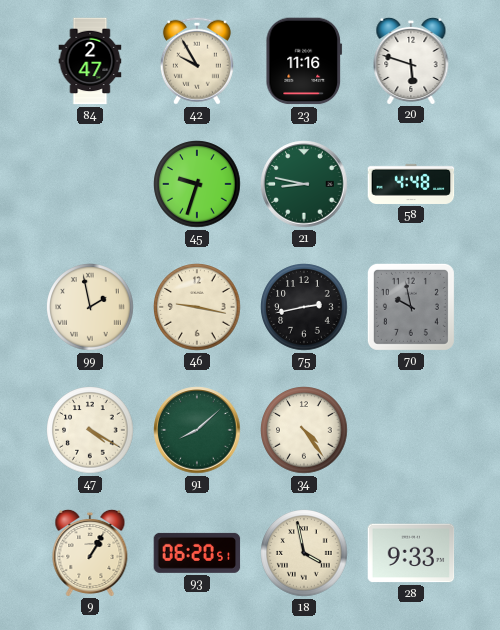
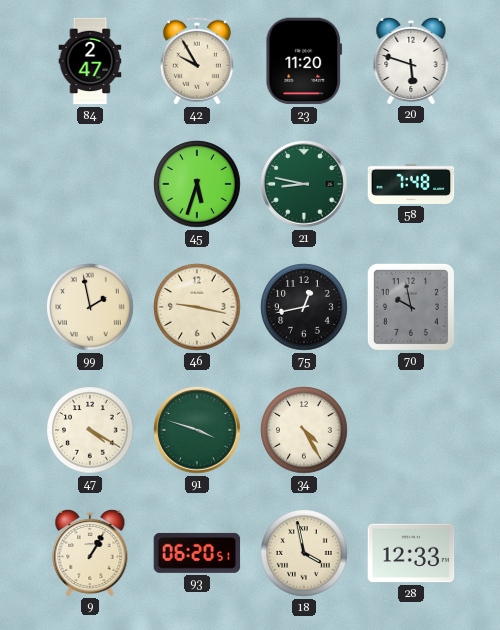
23: 11:16 -> 11:20 (304, 61)
45: 9:33 -> 5:33 (197, 184)
58: 4:48 -> 7:48 (411, 184)
75: 2:43 -> 12:43 (304, 307)
91: 8:08 -> 3:48 (197, 430)
34: 4:24 -> 4:25 (304, 430)
28: 9:33 -> 12:33 (411, 553)
